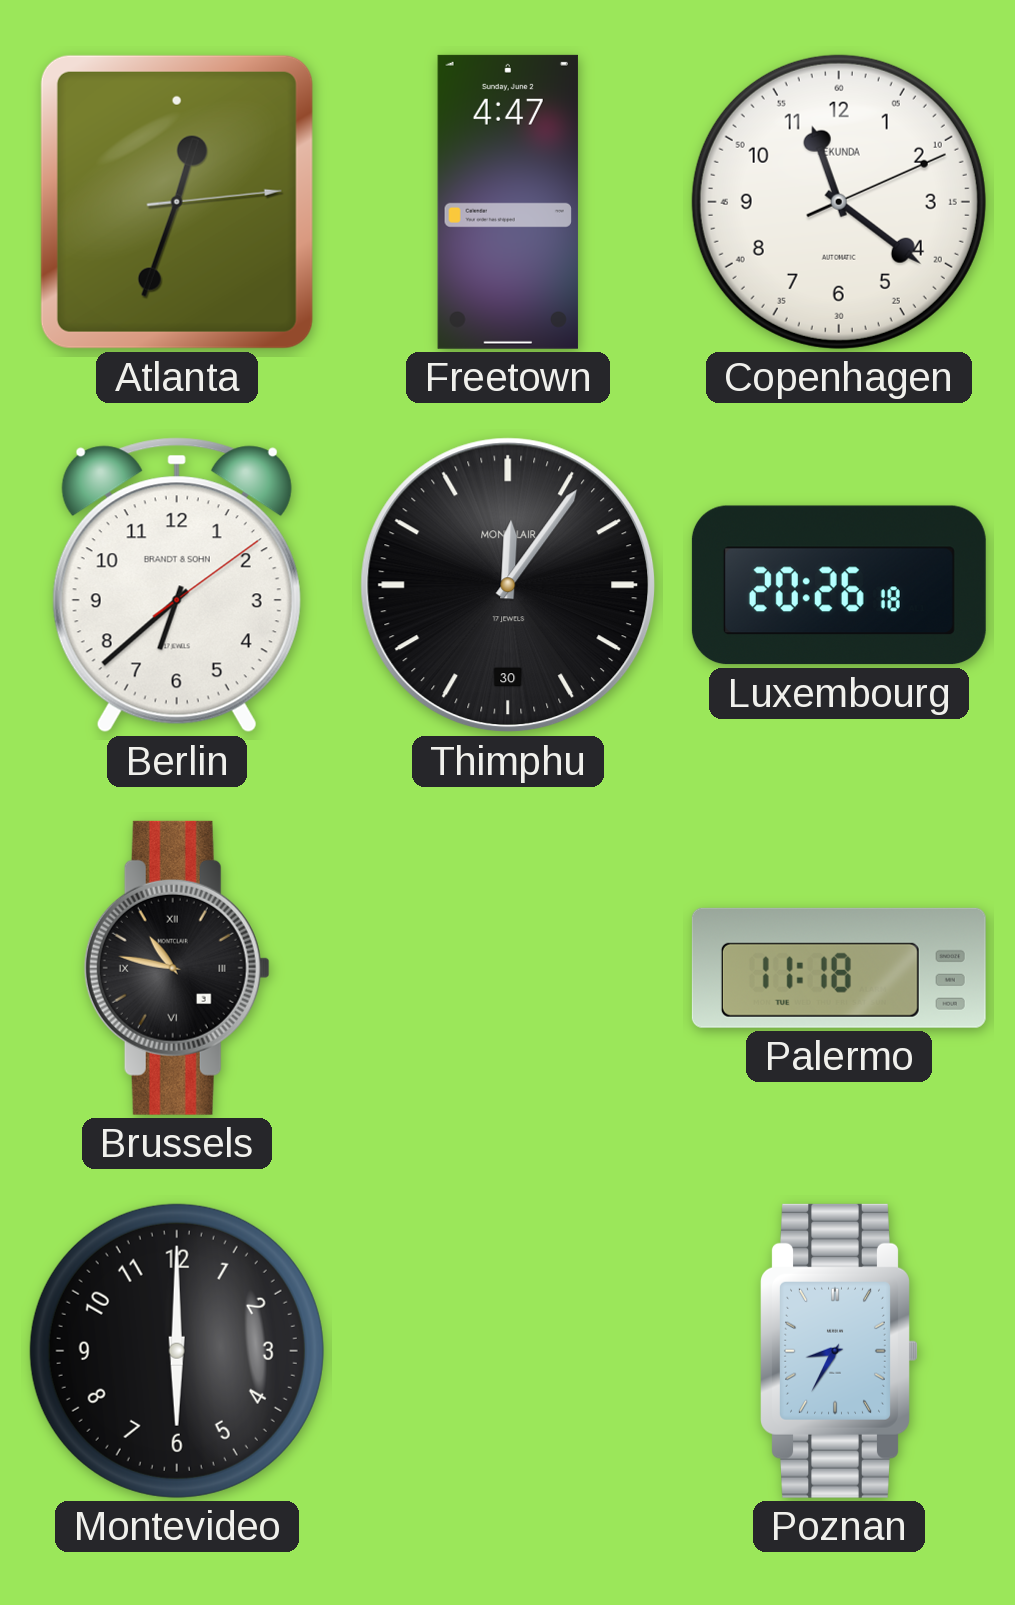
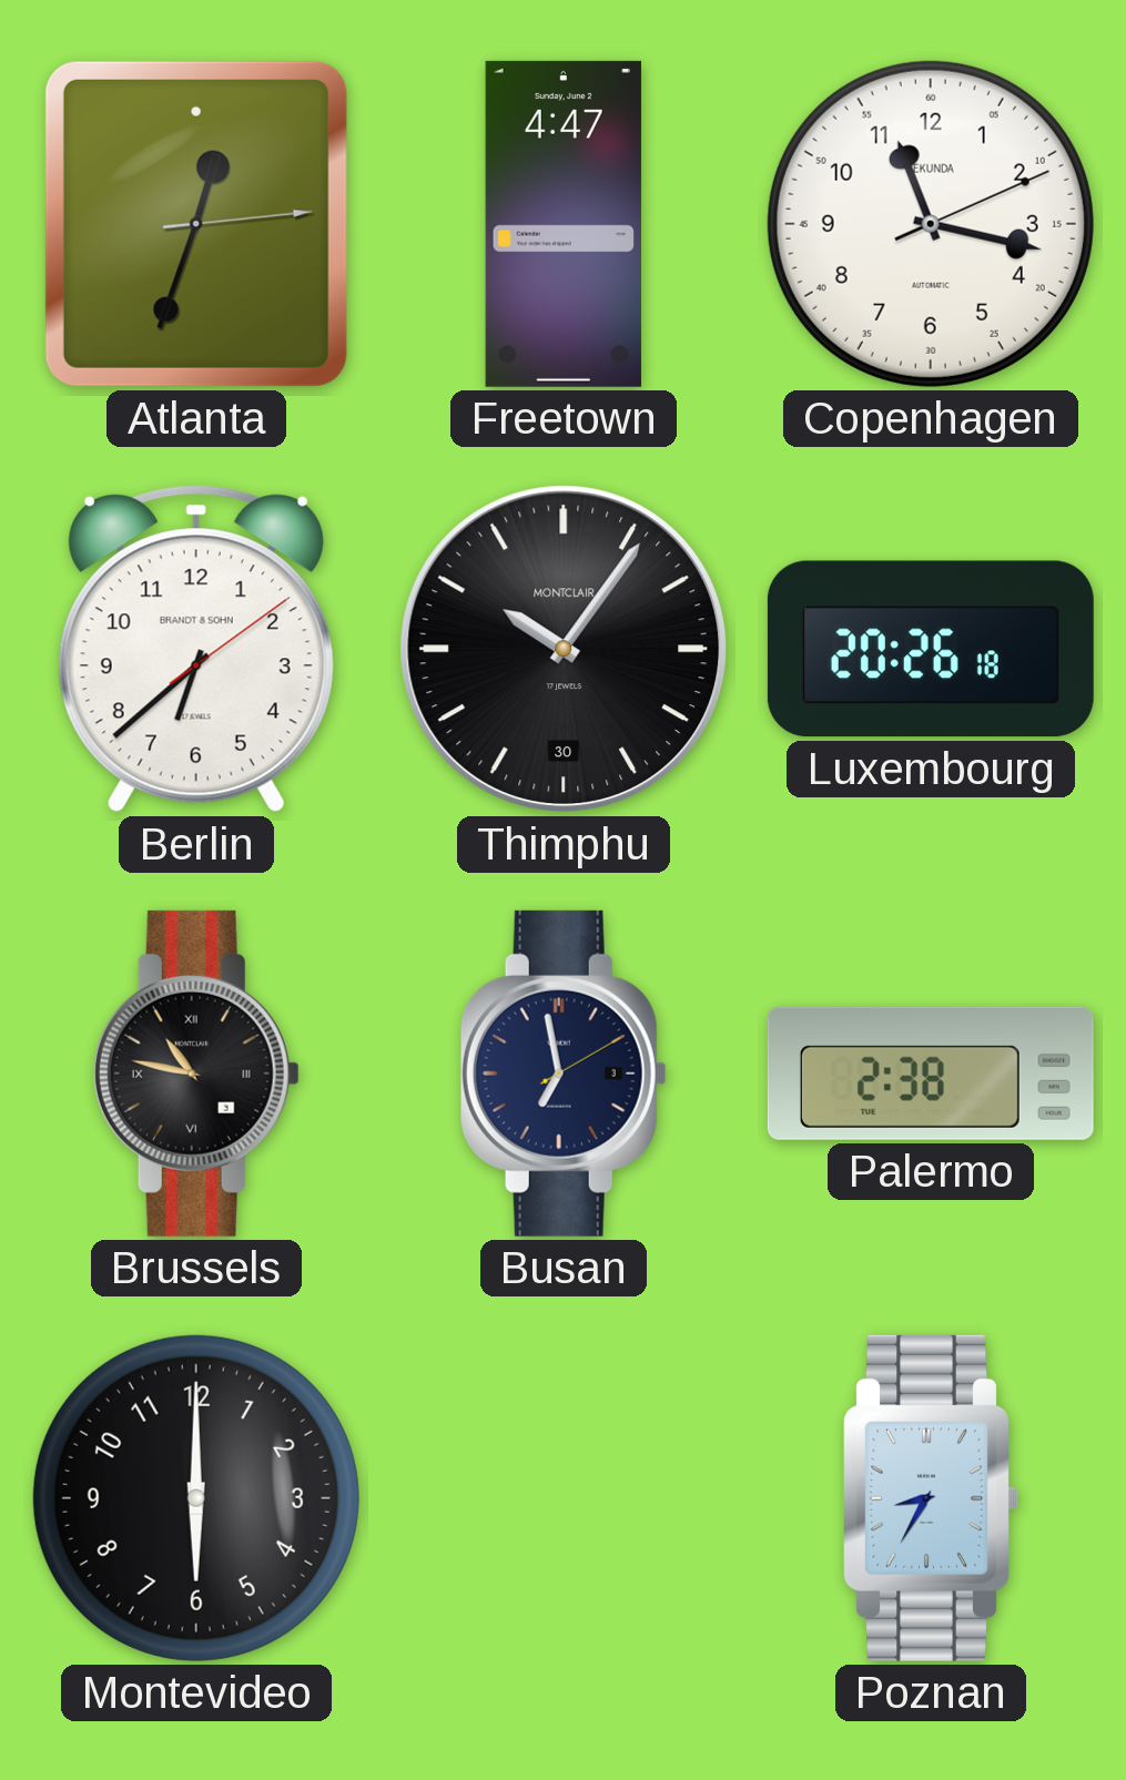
Copenhagen: 11:21 -> 11:17 (931, 224)
Thimphu: 12:06 -> 10:06 (564, 649)
Busan: none -> 6:58 (564, 1074)
Palermo: 11:18 -> 2:38 (931, 1074)
